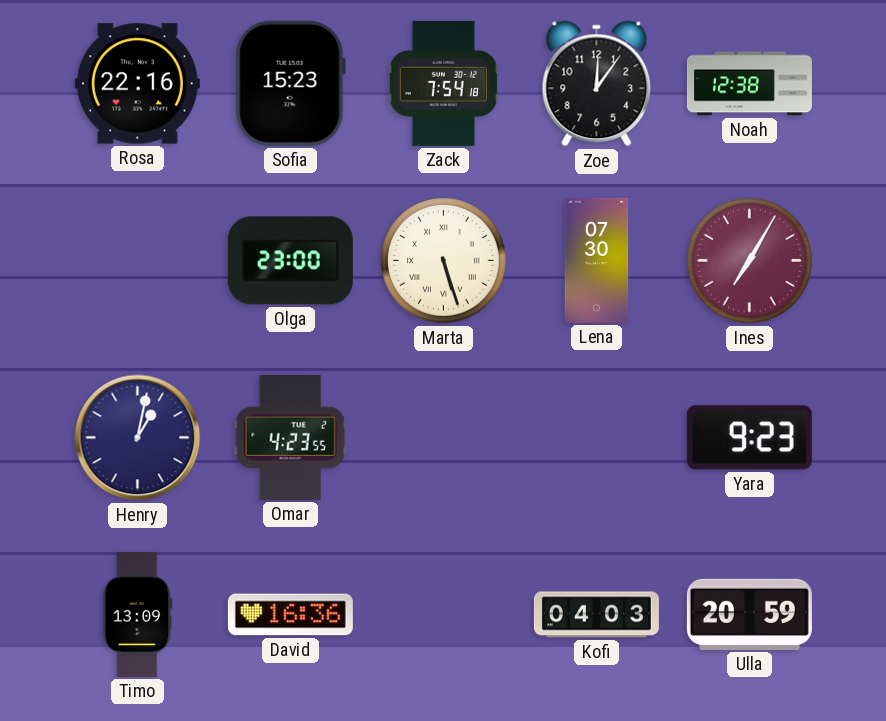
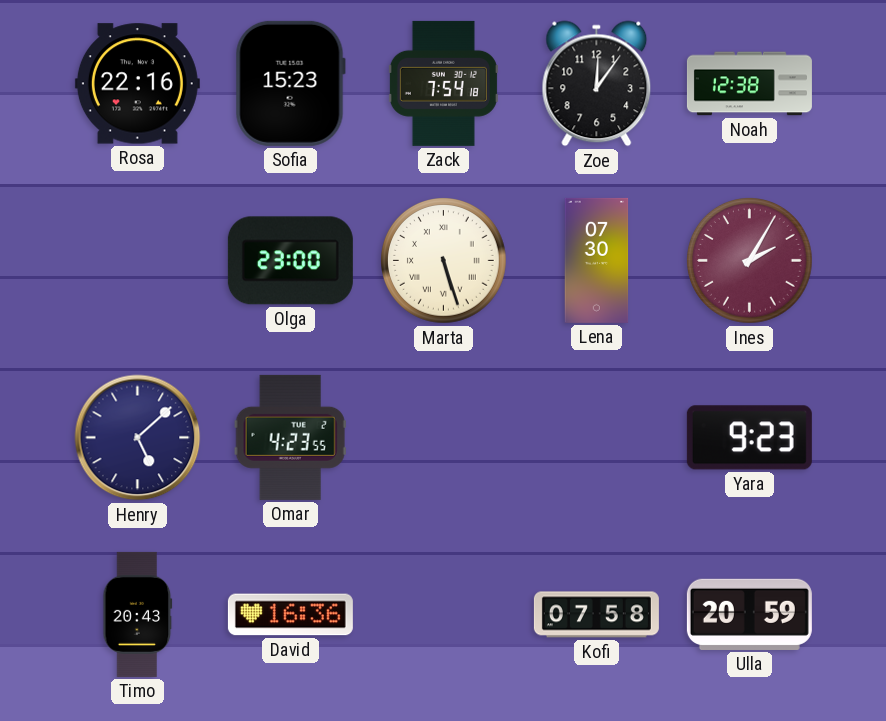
Ines: 7:05 -> 2:05 (750, 261)
Henry: 1:02 -> 5:08 (138, 438)
Timo: 13:09 -> 20:43 (138, 614)
Kofi: 04:03 -> 07:58 (596, 615)
